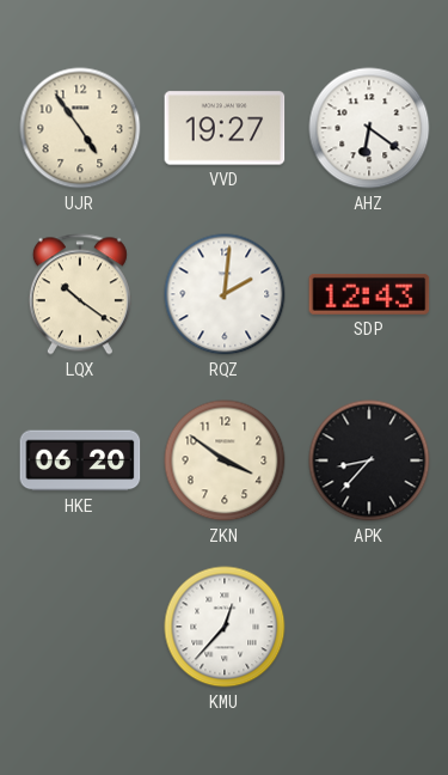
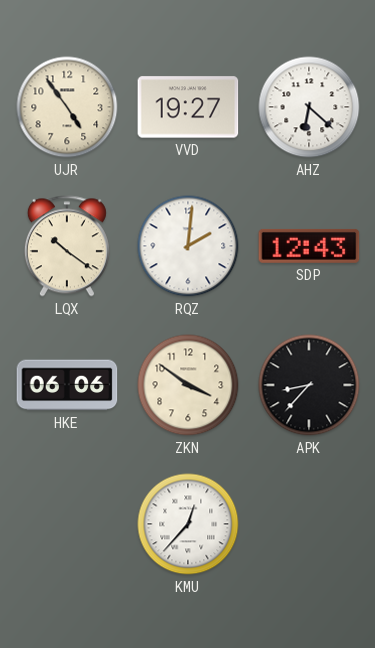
AHZ: 6:21 -> 6:22 (309, 107)
HKE: 06:20 -> 06:06 (67, 385)
